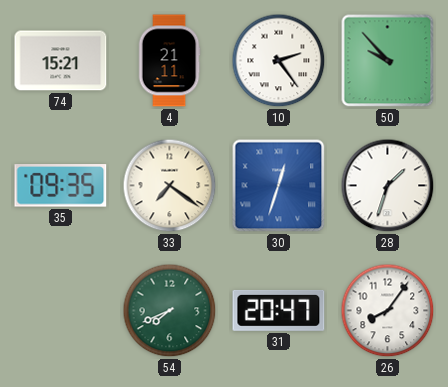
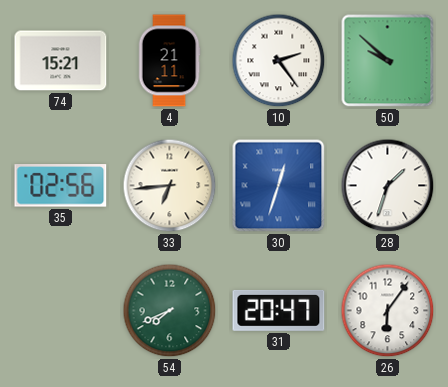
50: 9:53 -> 9:52 (388, 61)
35: 09:35 -> 02:56 (61, 186)
33: 7:21 -> 6:44 (170, 186)
26: 8:06 -> 6:06 (388, 311)
